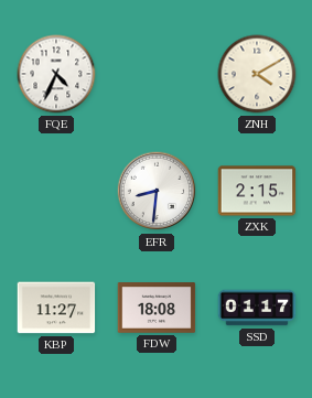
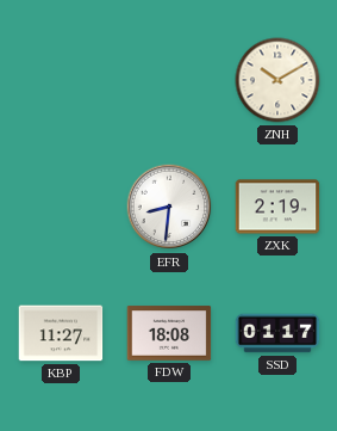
FQE: 4:34 -> none (56, 74)
ZNH: 4:10 -> 10:10 (277, 80)
ZXK: 2:15 -> 2:19 (277, 207)
